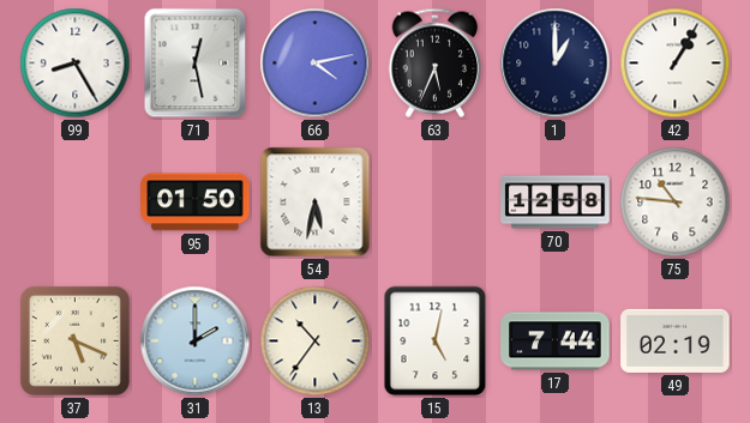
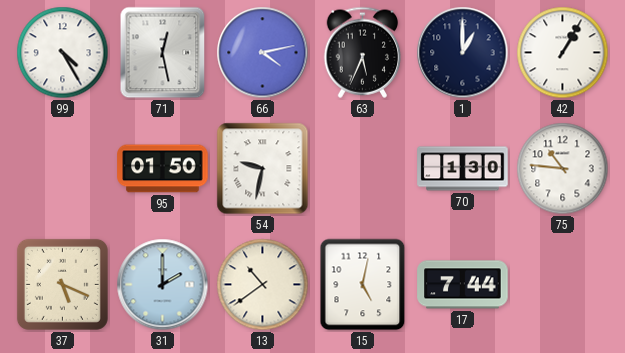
99: 8:25 -> 4:25 (63, 53)
54: 5:32 -> 9:32 (263, 169)
70: 12:58 -> 1:30 (463, 169)
13: 10:36 -> 10:39 (263, 285)
49: 02:19 -> none (676, 340)
